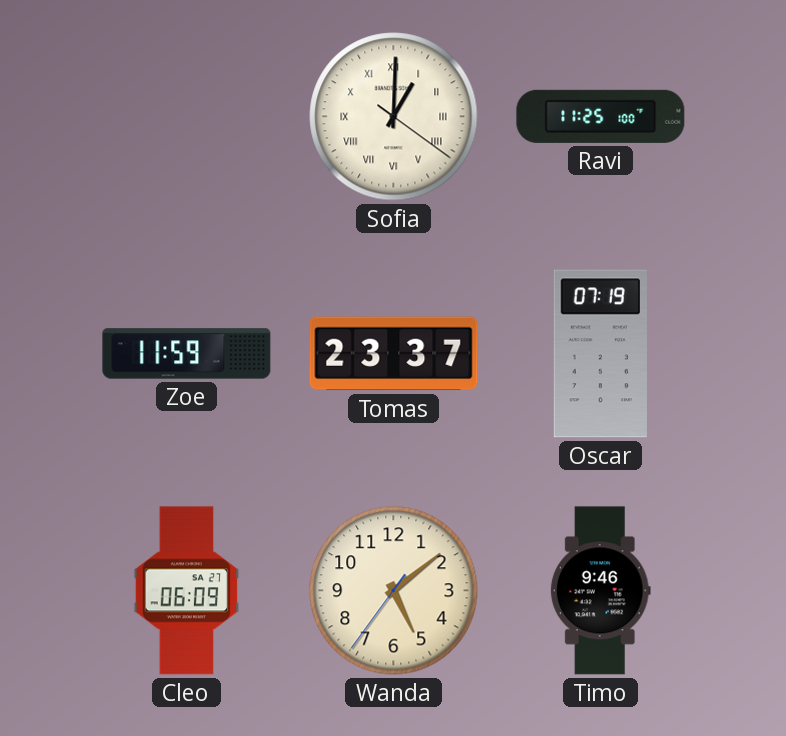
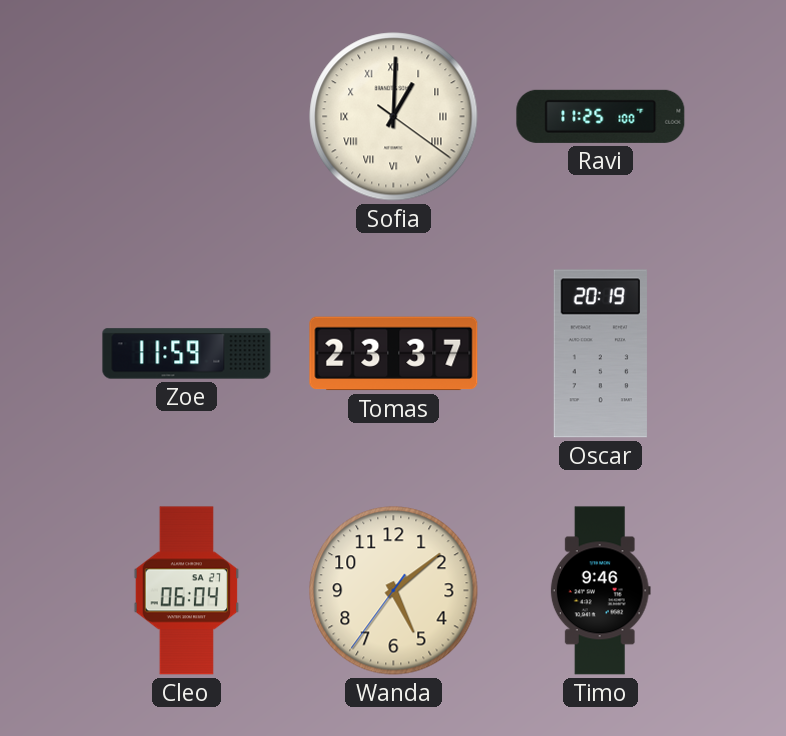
Oscar: 07:19 -> 20:19 (600, 354)
Cleo: 06:09 -> 06:04 (187, 591)
